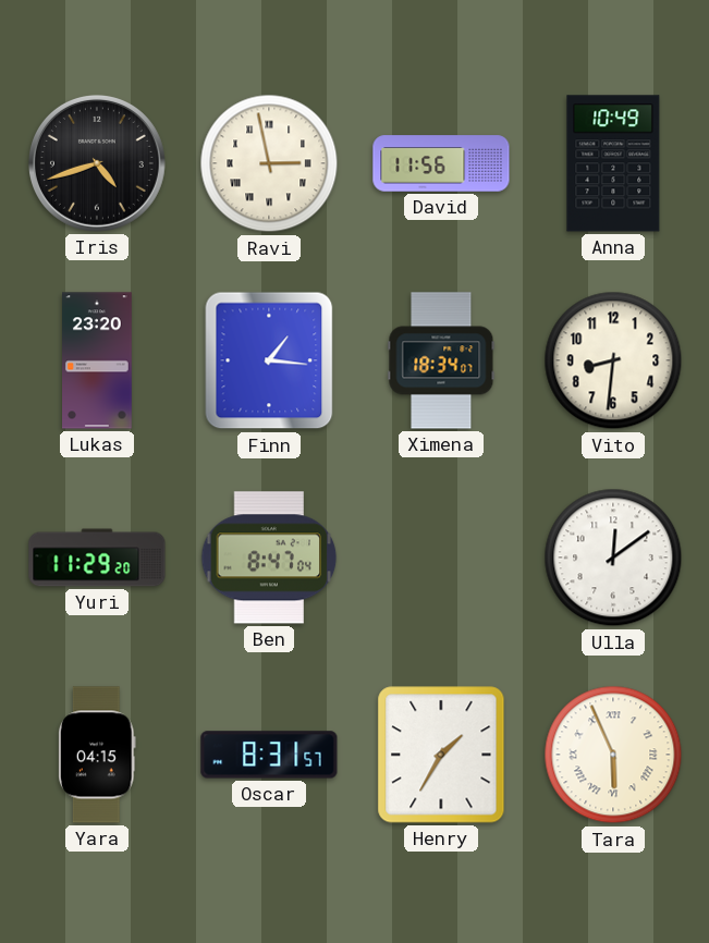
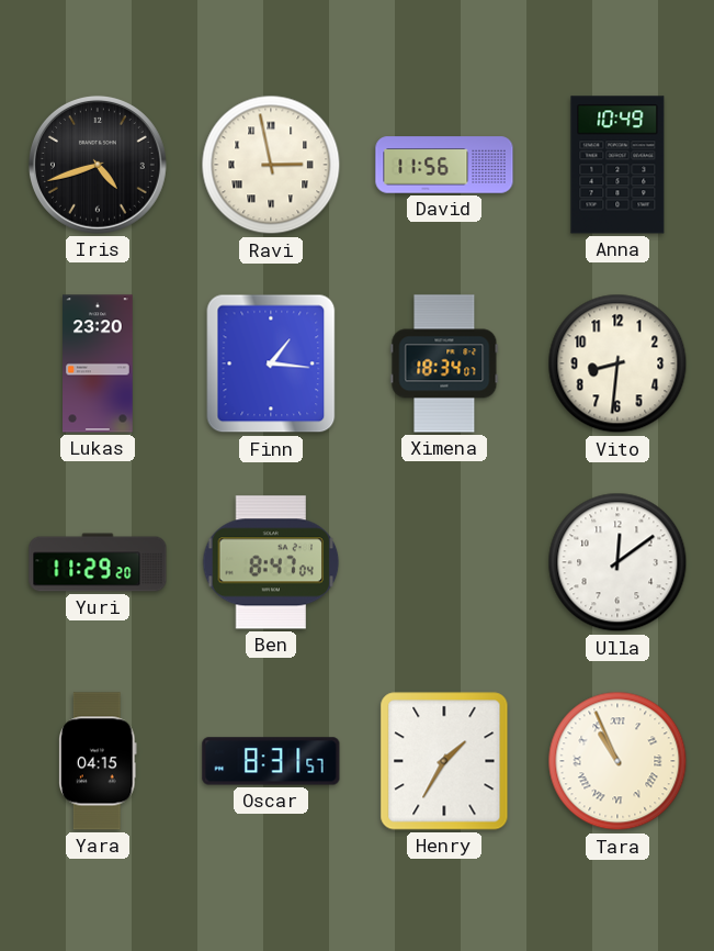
Tara: 5:56 -> 10:56 (617, 761)
